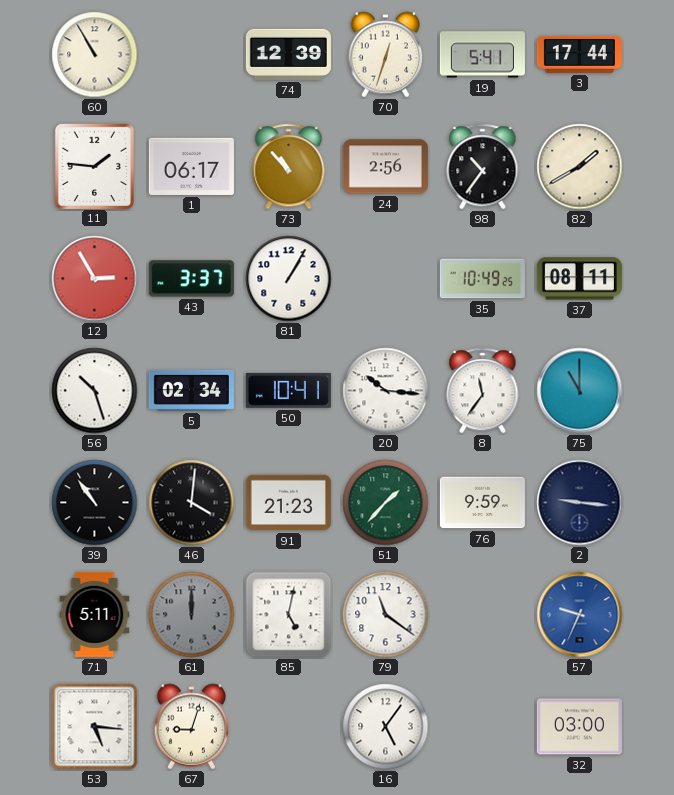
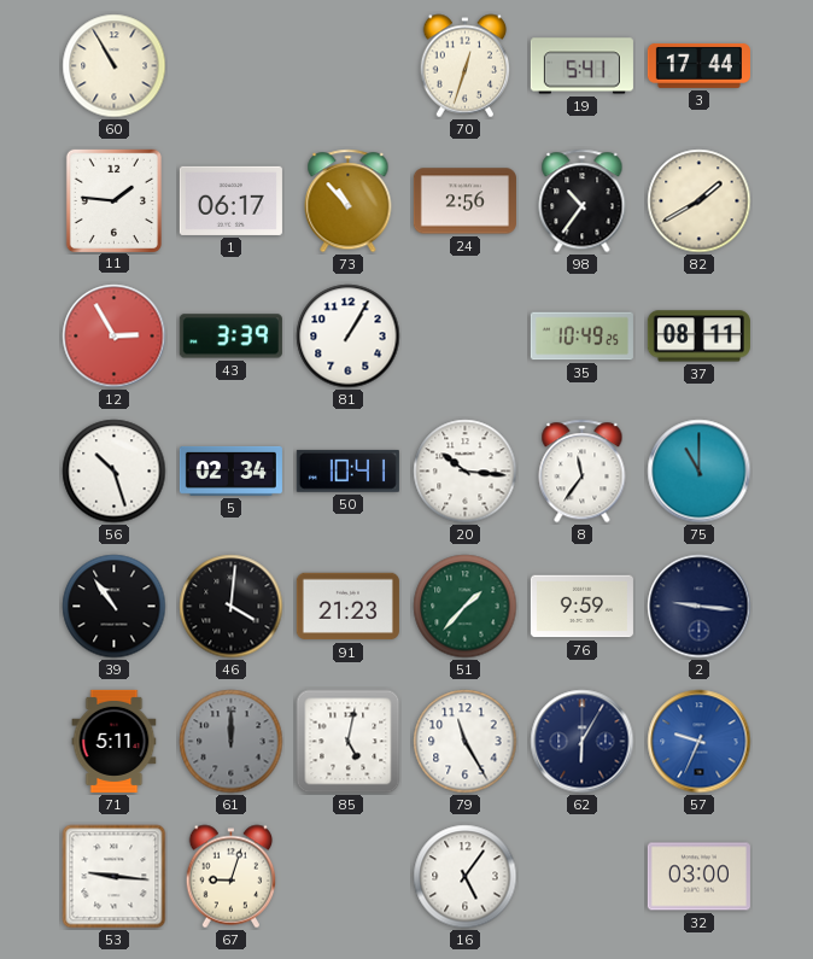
74: 12:39 -> none (288, 54)
43: 3:37 -> 3:39 (230, 337)
79: 11:21 -> 11:25 (466, 742)
62: none -> 6:05 (583, 742)
53: 5:16 -> 9:16 (115, 877)
